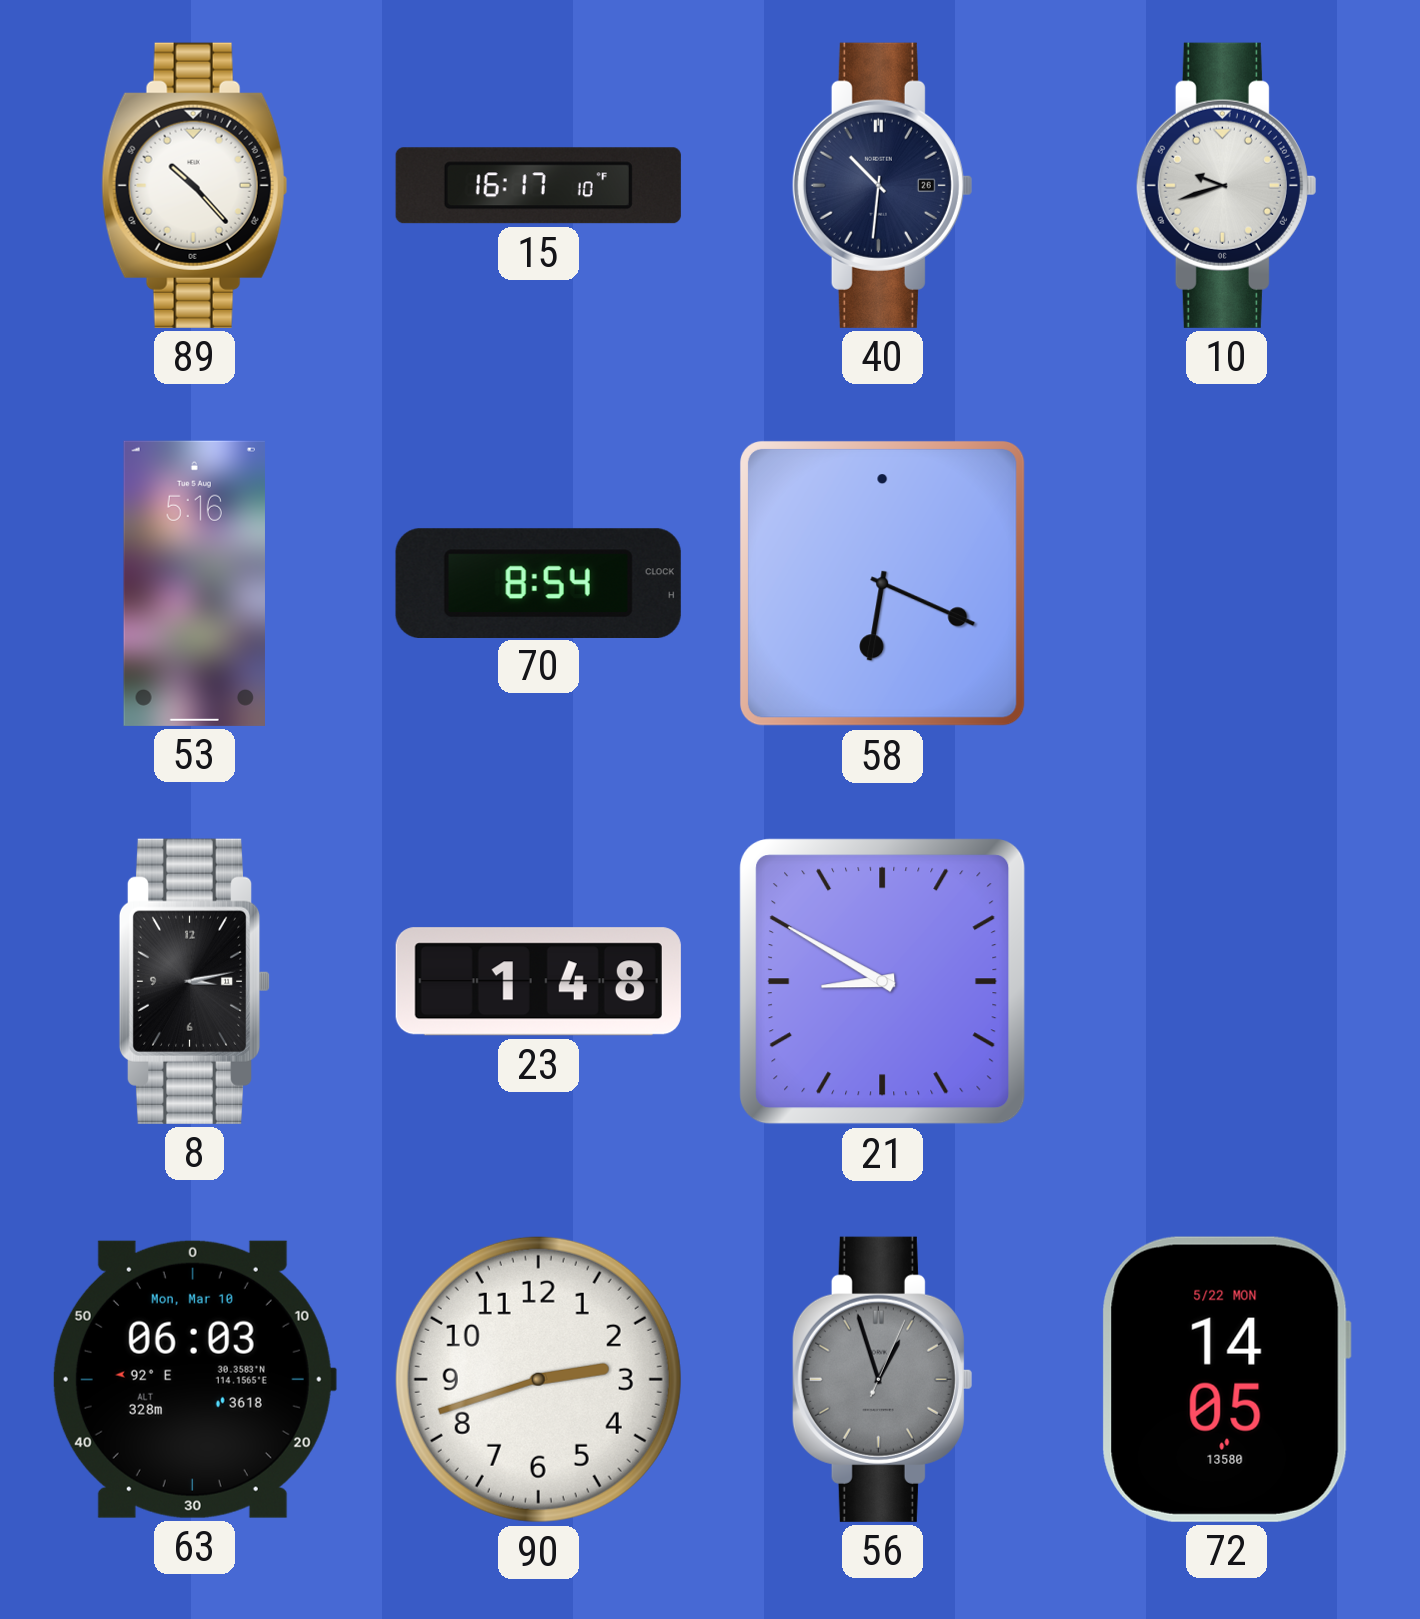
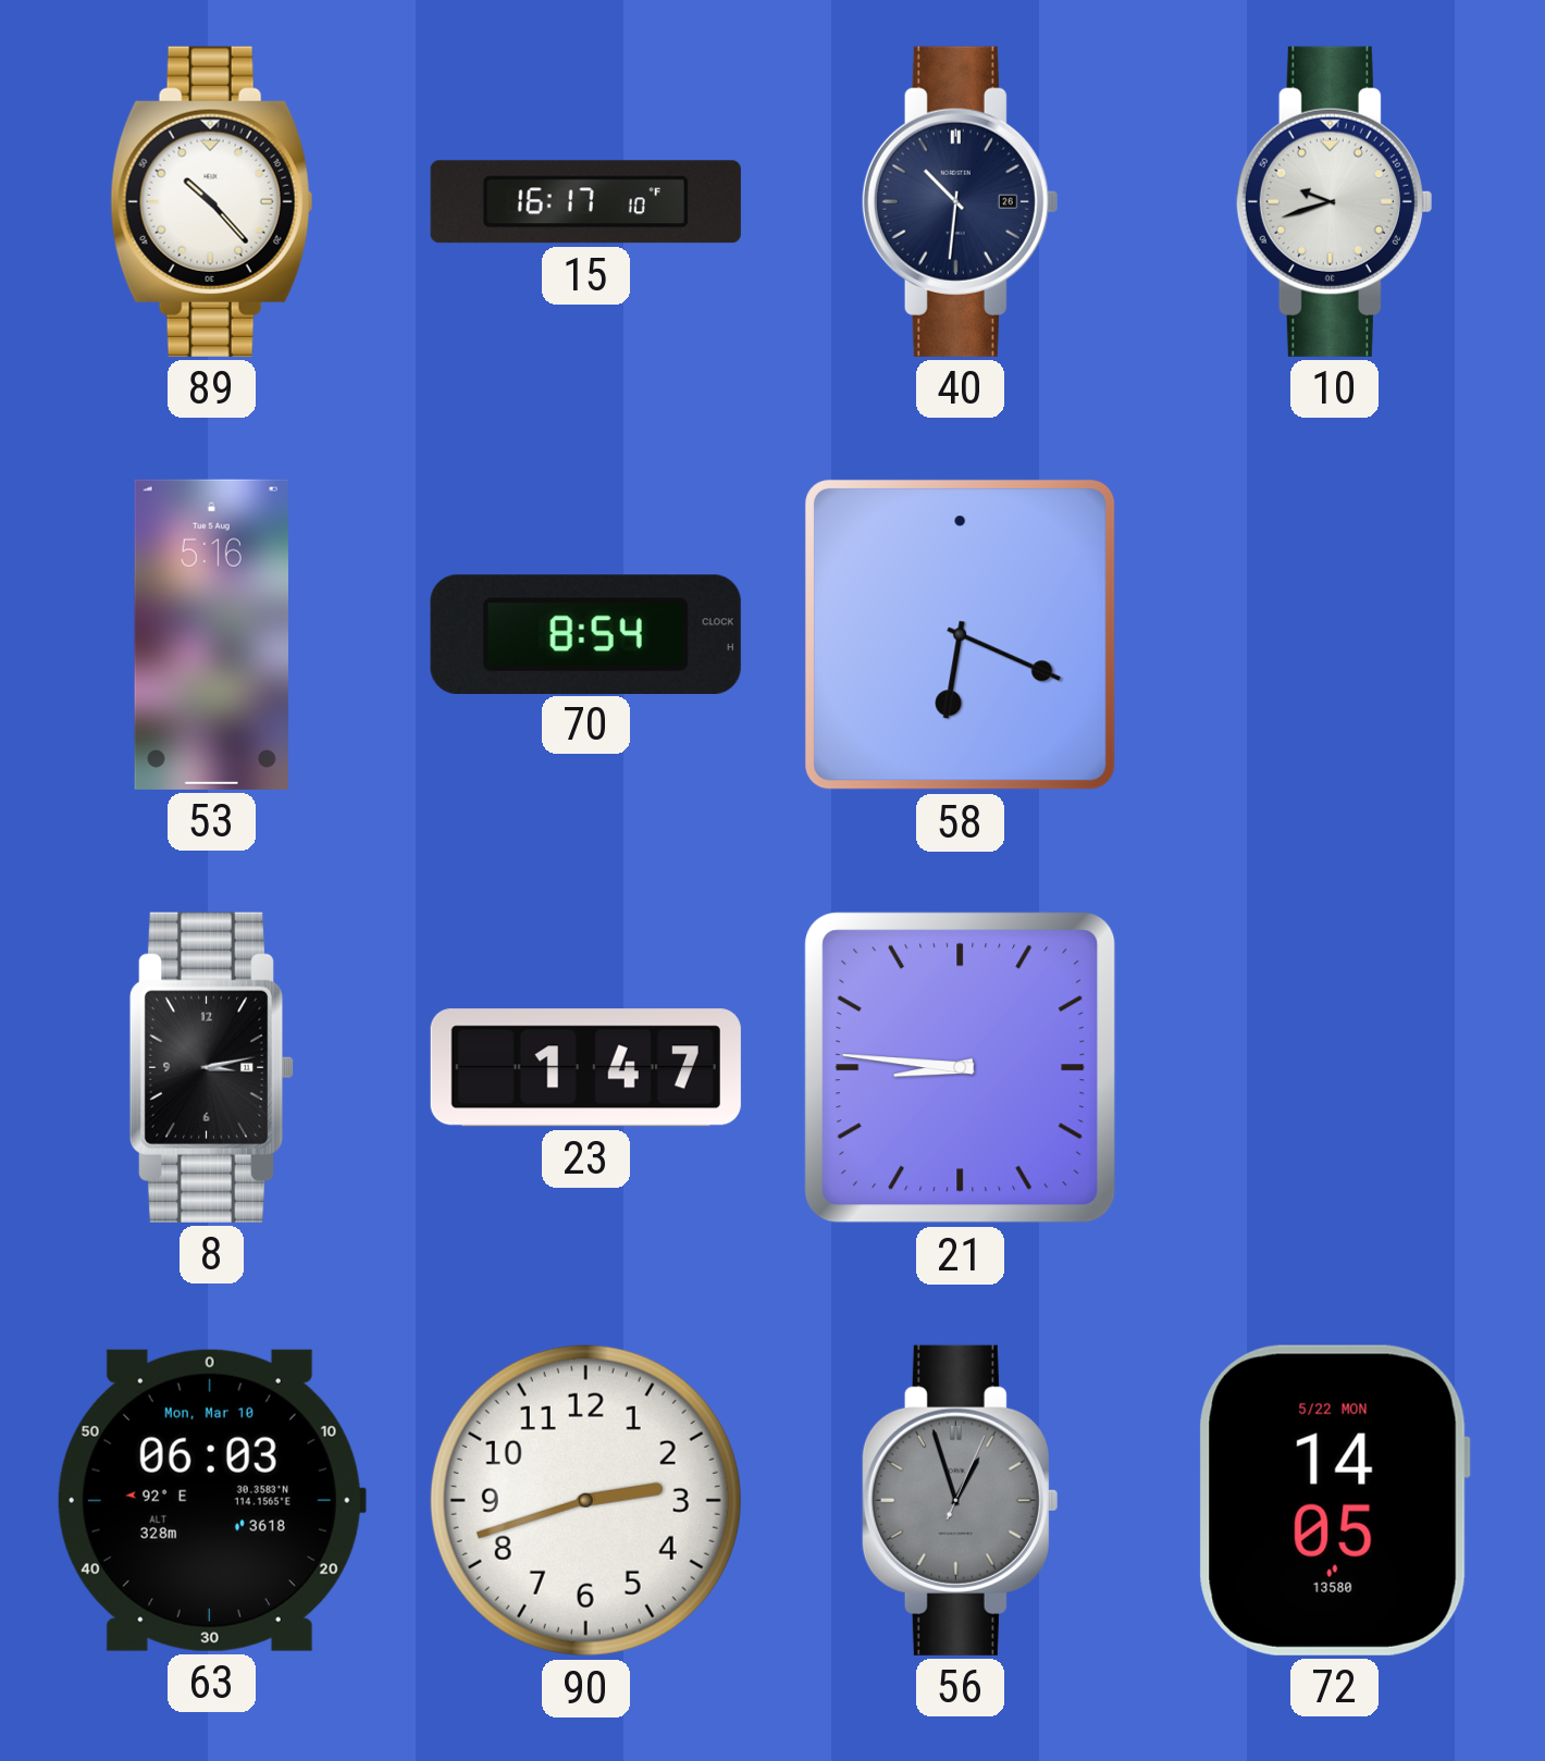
23: 1:48 -> 1:47 (585, 1068)
21: 8:50 -> 8:46 (961, 1068)
